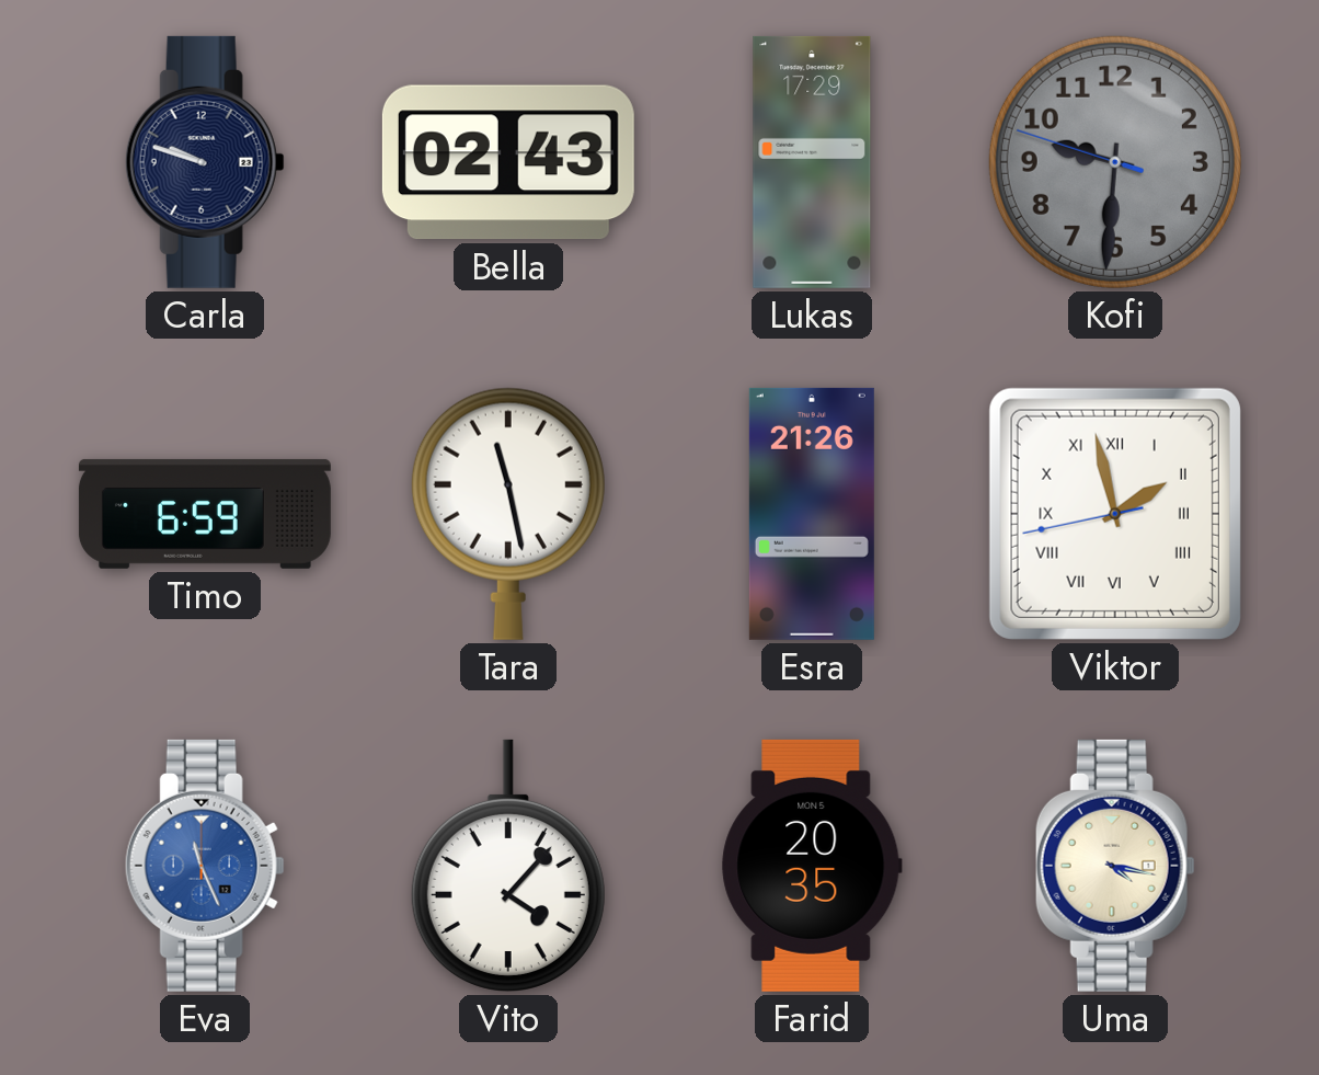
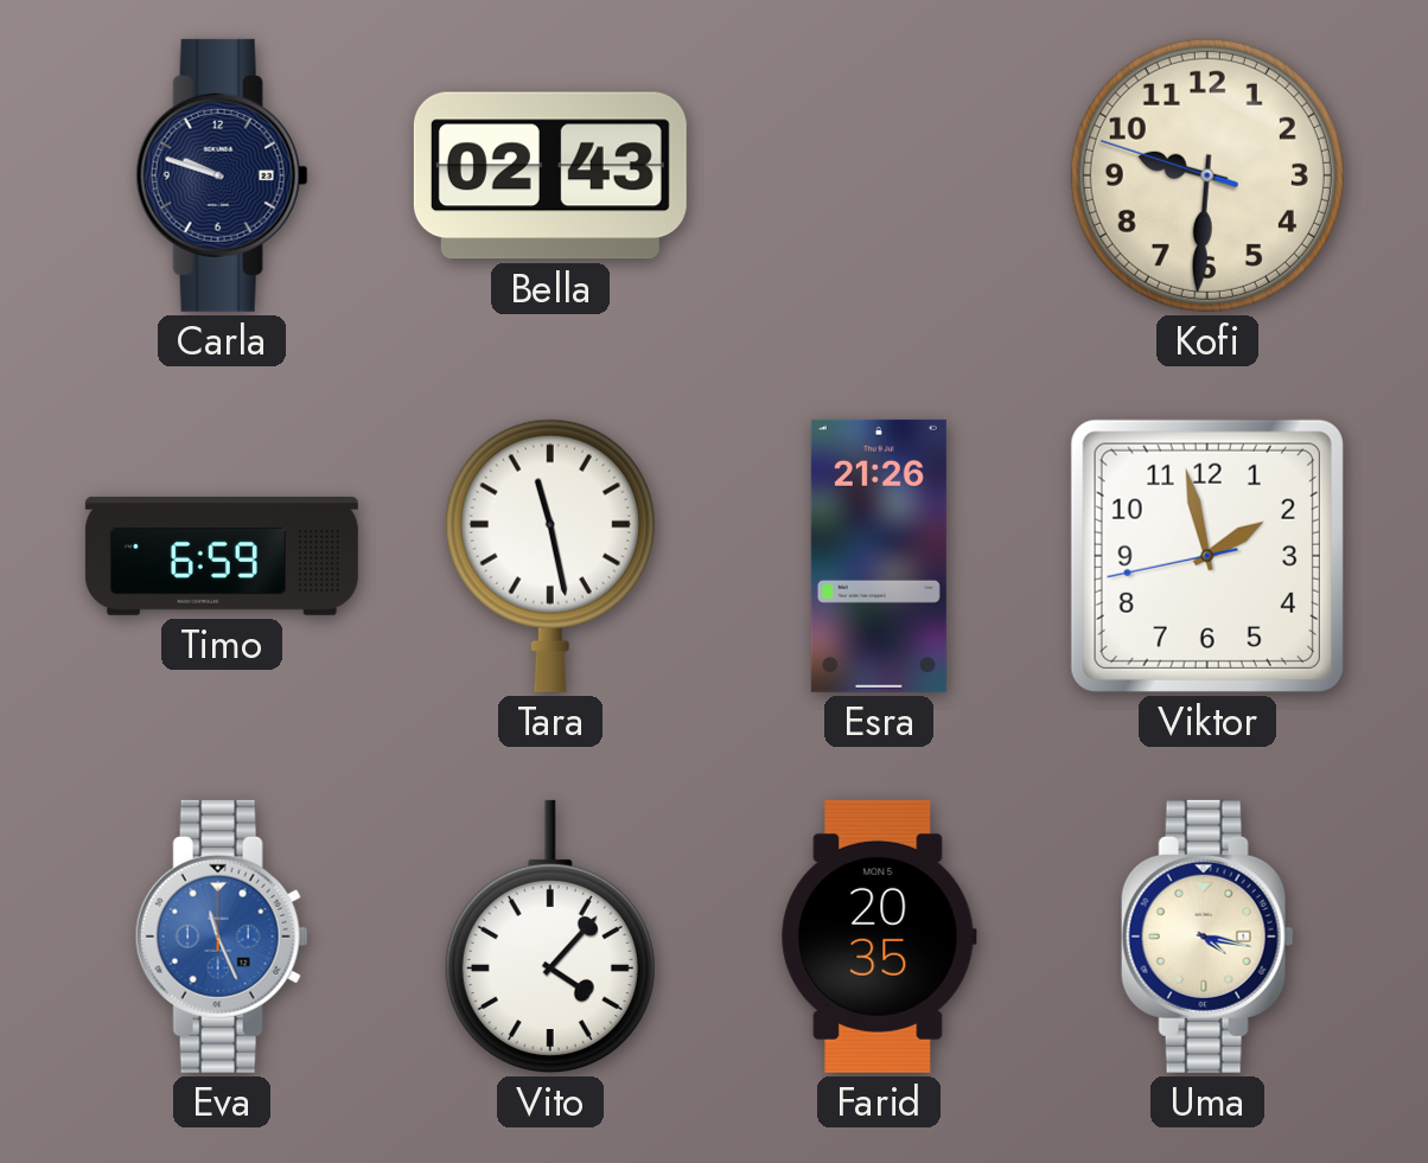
Lukas: 17:29 -> none (812, 162)
Kofi dial: grey -> cream (1207, 175)
Viktor numerals: Roman -> Arabic (1207, 556)
